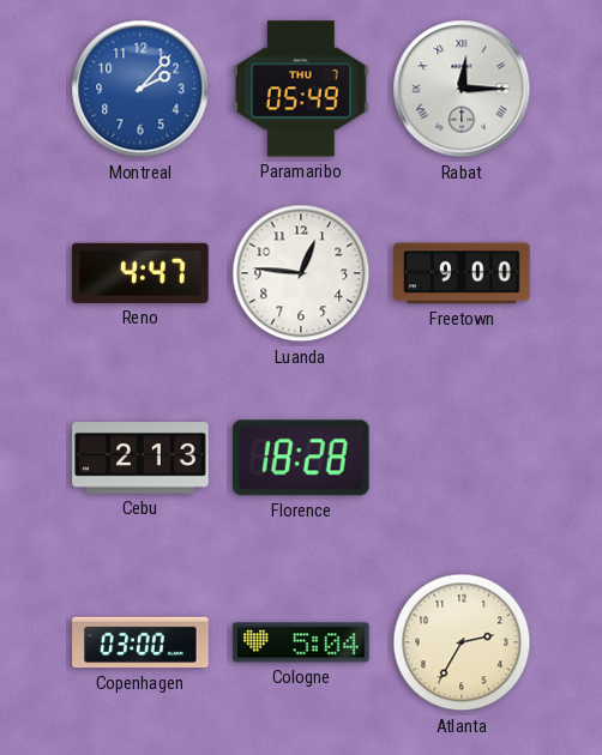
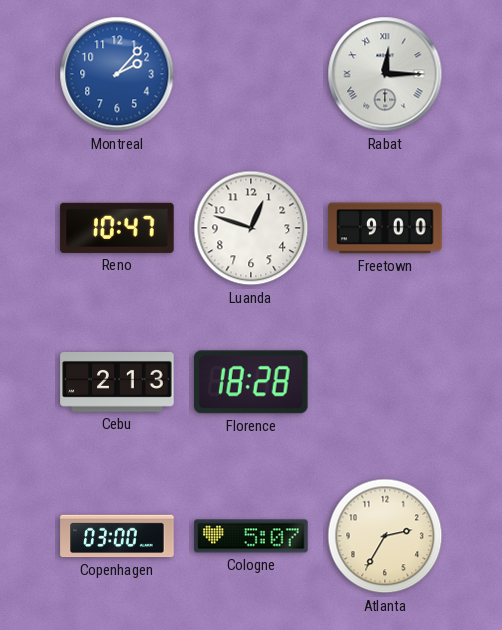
Paramaribo: 05:49 -> none (301, 89)
Reno: 4:47 -> 10:47 (117, 228)
Luanda: 12:46 -> 12:48 (251, 228)
Cologne: 5:04 -> 5:07 (251, 536)
